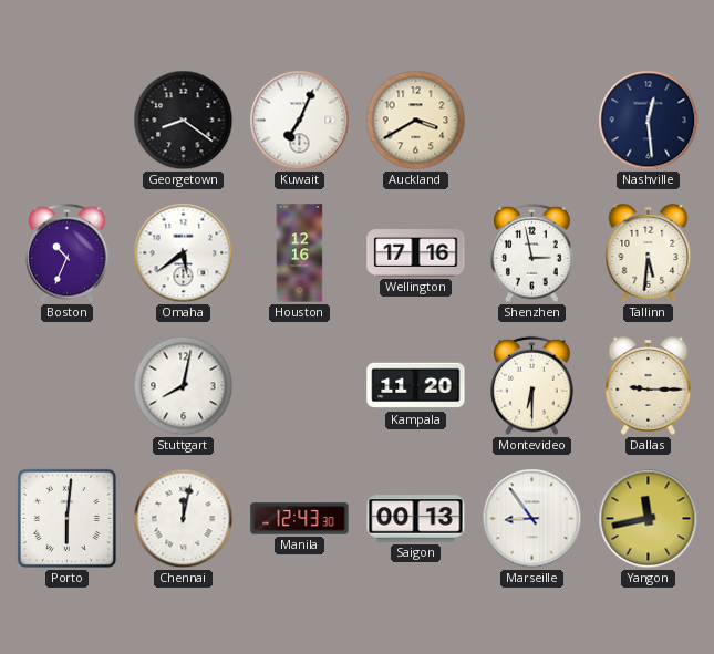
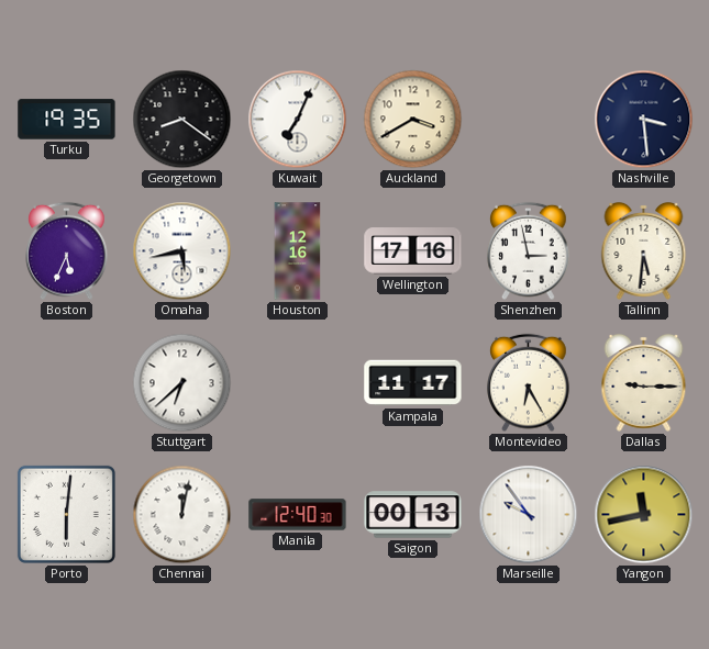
Turku: none -> 19:35 (67, 120)
Nashville: 12:29 -> 3:29 (644, 120)
Boston: 10:34 -> 5:34 (67, 251)
Omaha: 5:39 -> 5:43 (182, 251)
Stuttgart: 8:02 -> 6:38 (182, 383)
Kampala: 11:20 -> 11:17 (413, 383)
Montevideo: 6:30 -> 6:25 (529, 383)
Manila: 12:43 -> 12:40 (298, 515)
Marseille: 8:54 -> 9:54 (529, 515)
